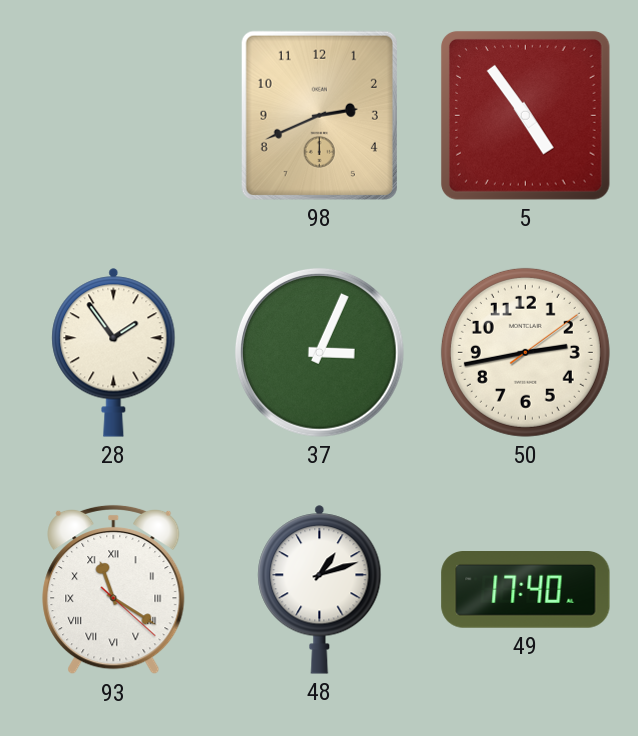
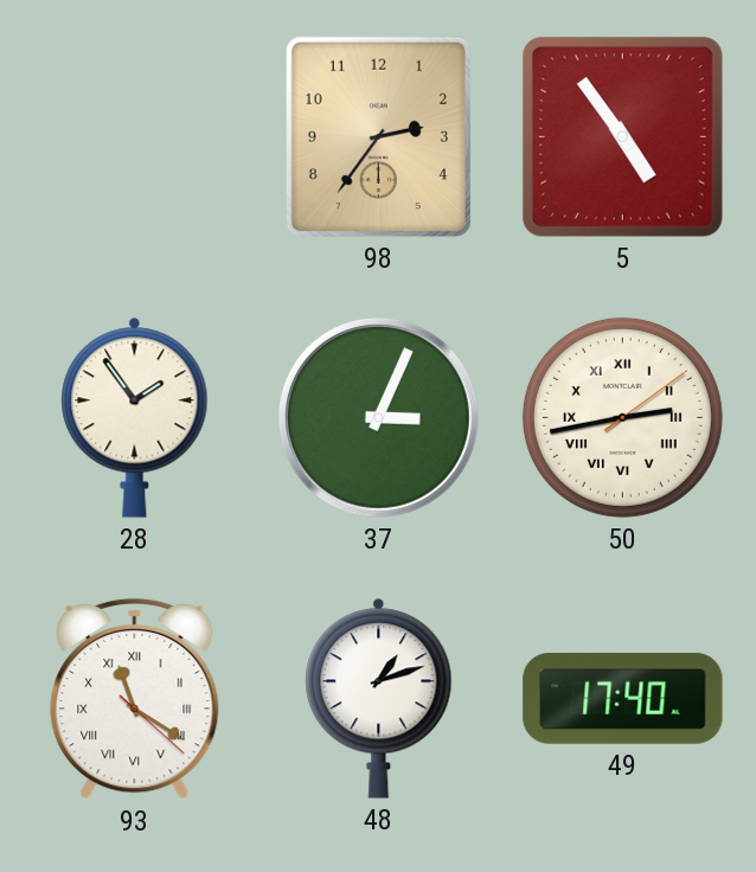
98: 2:41 -> 2:36 (378, 136)
50 numerals: Arabic -> Roman (622, 417)
